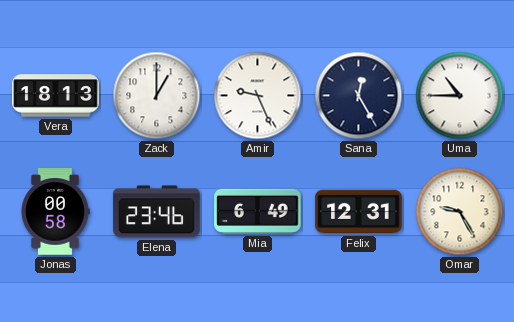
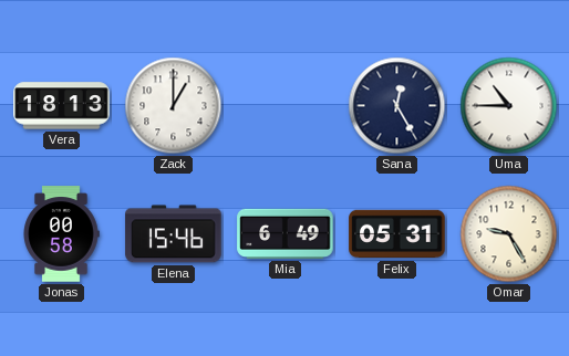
Amir: 9:26 -> none (258, 96)
Elena: 23:46 -> 15:46 (174, 234)
Felix: 12:31 -> 05:31 (397, 234)
